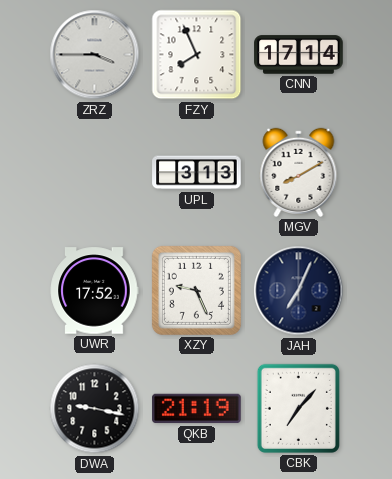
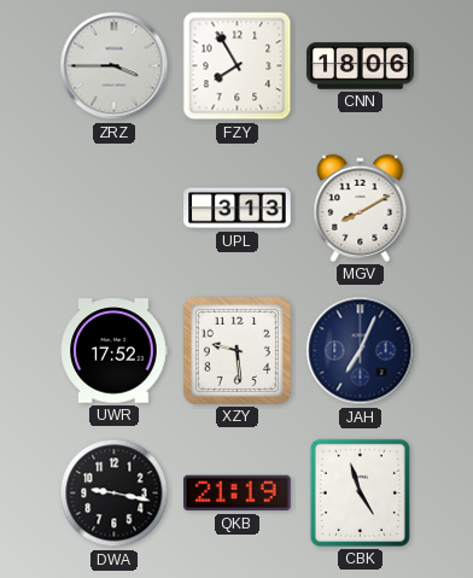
FZY: 7:56 -> 7:55 (238, 66)
CNN: 17:14 -> 18:06 (361, 66)
XZY: 9:26 -> 9:29 (237, 350)
CBK: 7:07 -> 4:57 (360, 492)
